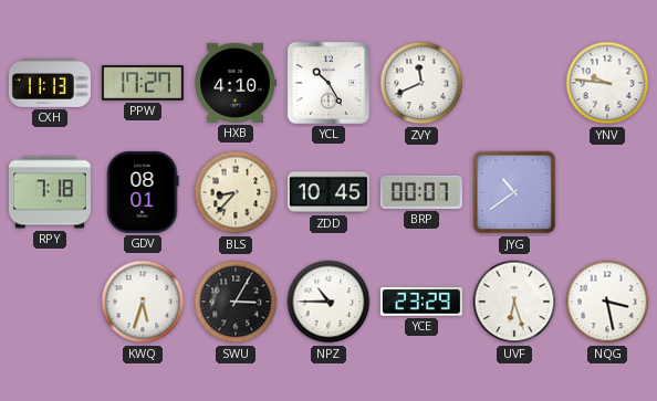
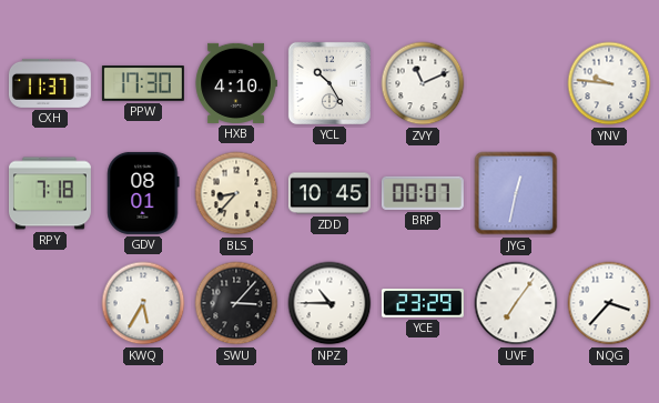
CXH: 11:13 -> 11:37 (50, 83)
PPW: 17:27 -> 17:30 (143, 84)
ZVY: 11:41 -> 11:11 (423, 83)
JYG: 10:39 -> 12:32 (516, 193)
KWQ: 5:33 -> 5:35 (143, 303)
SWU: 3:05 -> 3:07 (236, 303)
UVF: 6:27 -> 7:06 (516, 303)
NQG: 3:28 -> 3:37 (609, 303)
